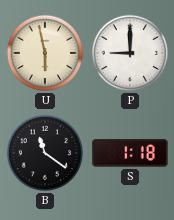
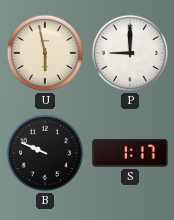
B: 11:21 -> 9:49 (45, 153)
S: 1:18 -> 1:17 (130, 153)
